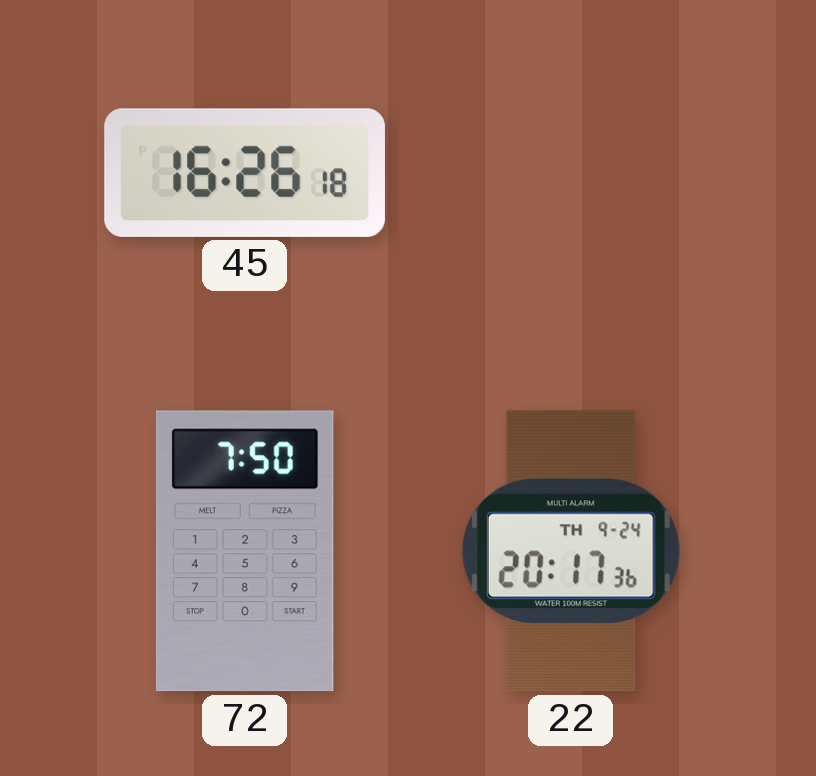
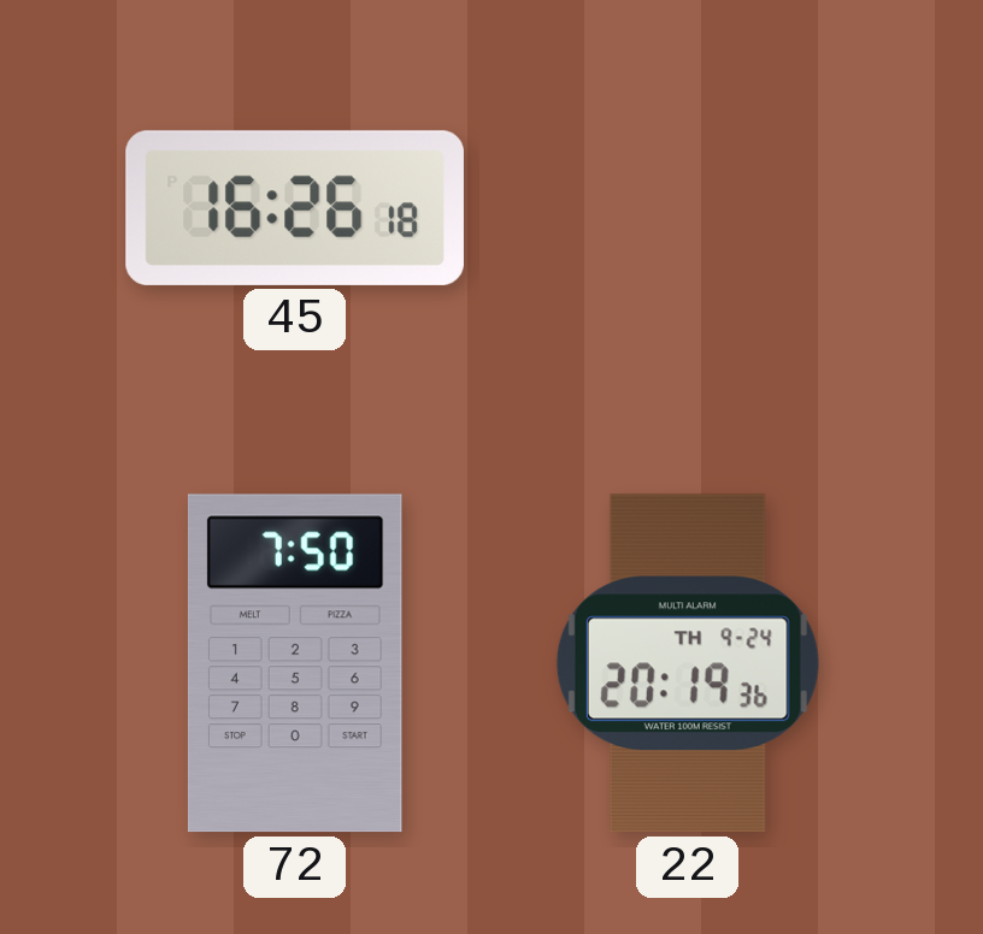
22: 20:17 -> 20:19 (688, 663)
